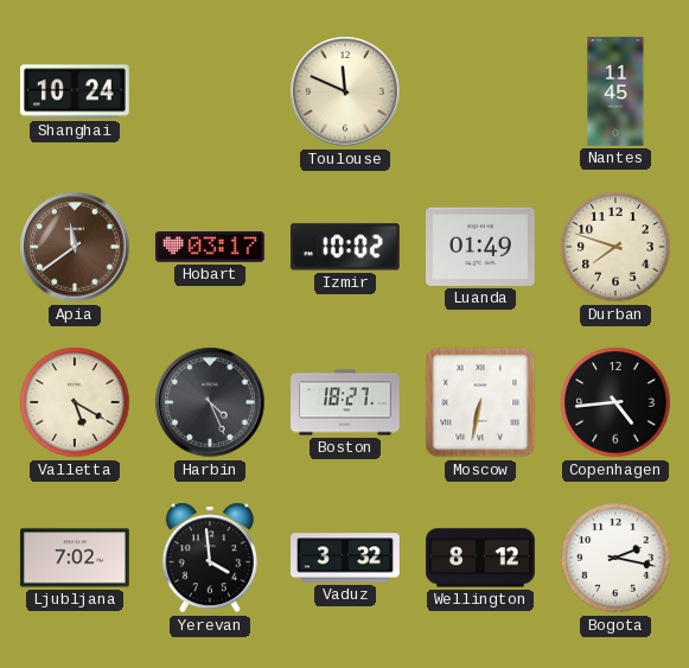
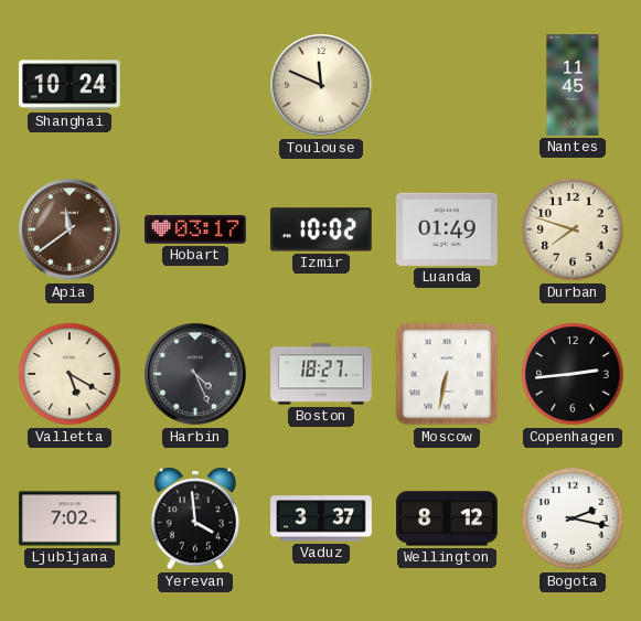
Copenhagen: 4:44 -> 2:44 (573, 374)
Vaduz: 3:32 -> 3:37 (322, 518)
